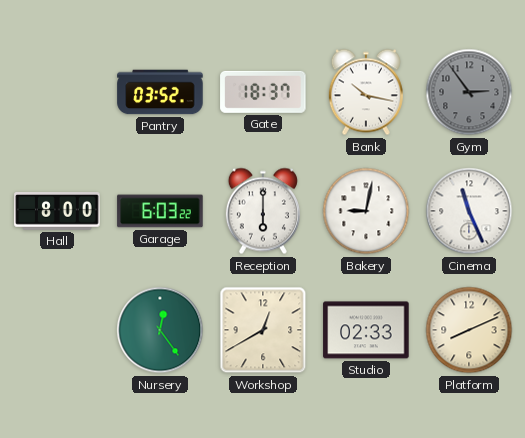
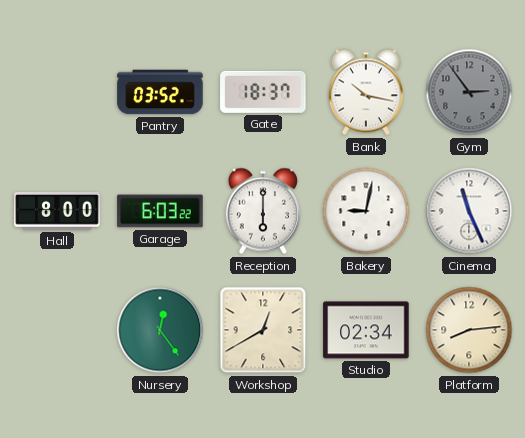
Studio: 02:33 -> 02:34 (366, 330)
Platform: 8:11 -> 8:14 (469, 330)
